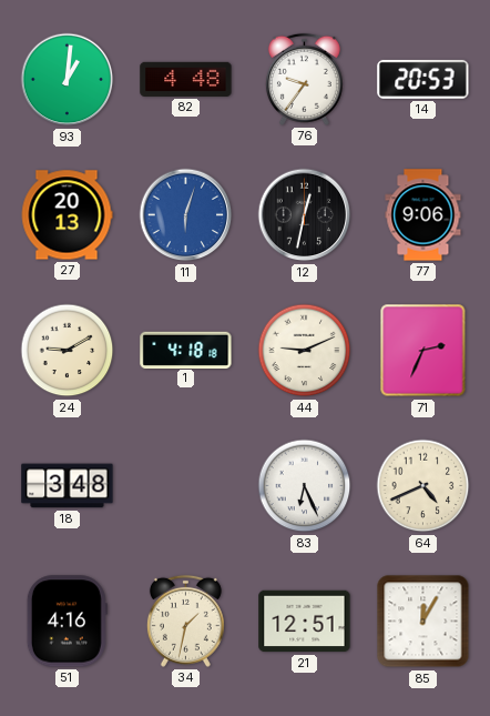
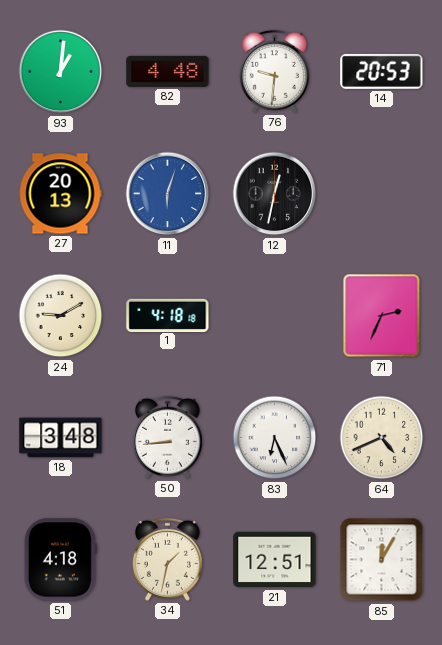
76: 9:36 -> 9:31 (274, 71)
77: 9:06 -> none (423, 215)
44: 9:11 -> none (305, 351)
50: none -> 8:44 (167, 437)
51: 4:16 -> 4:18 (60, 560)
